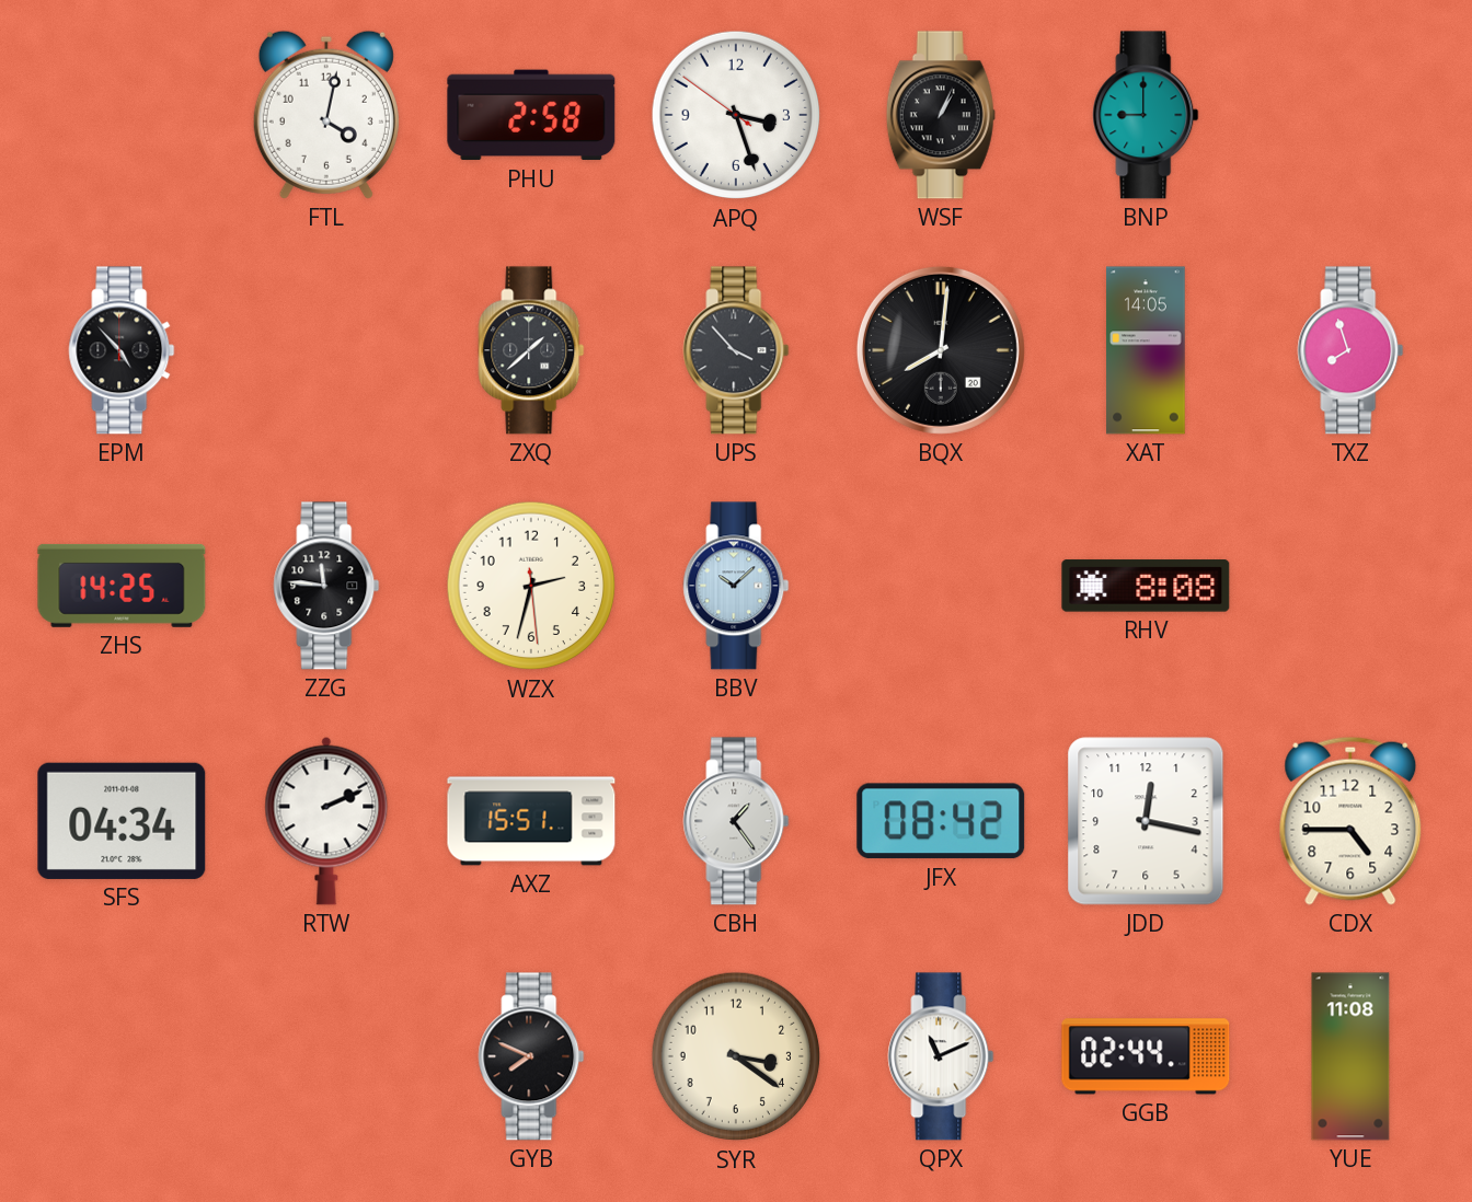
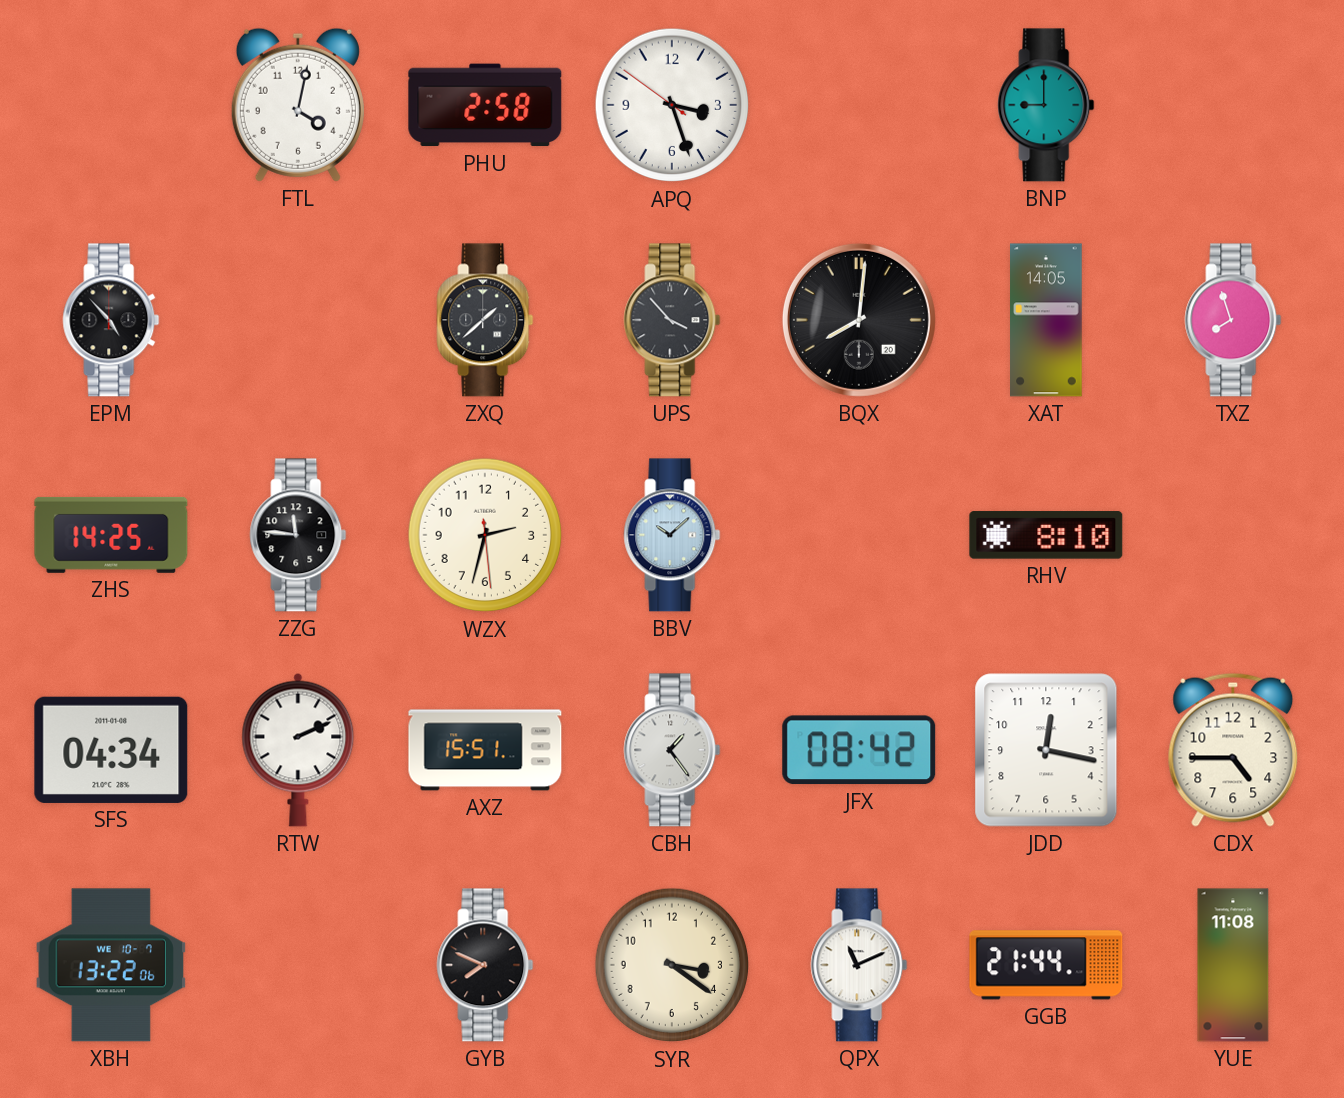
WSF: 1:04 -> none (941, 115)
RHV: 8:08 -> 8:10 (1046, 535)
XBH: none -> 13:22 (110, 965)
GGB: 02:44 -> 21:44 (1046, 965)
